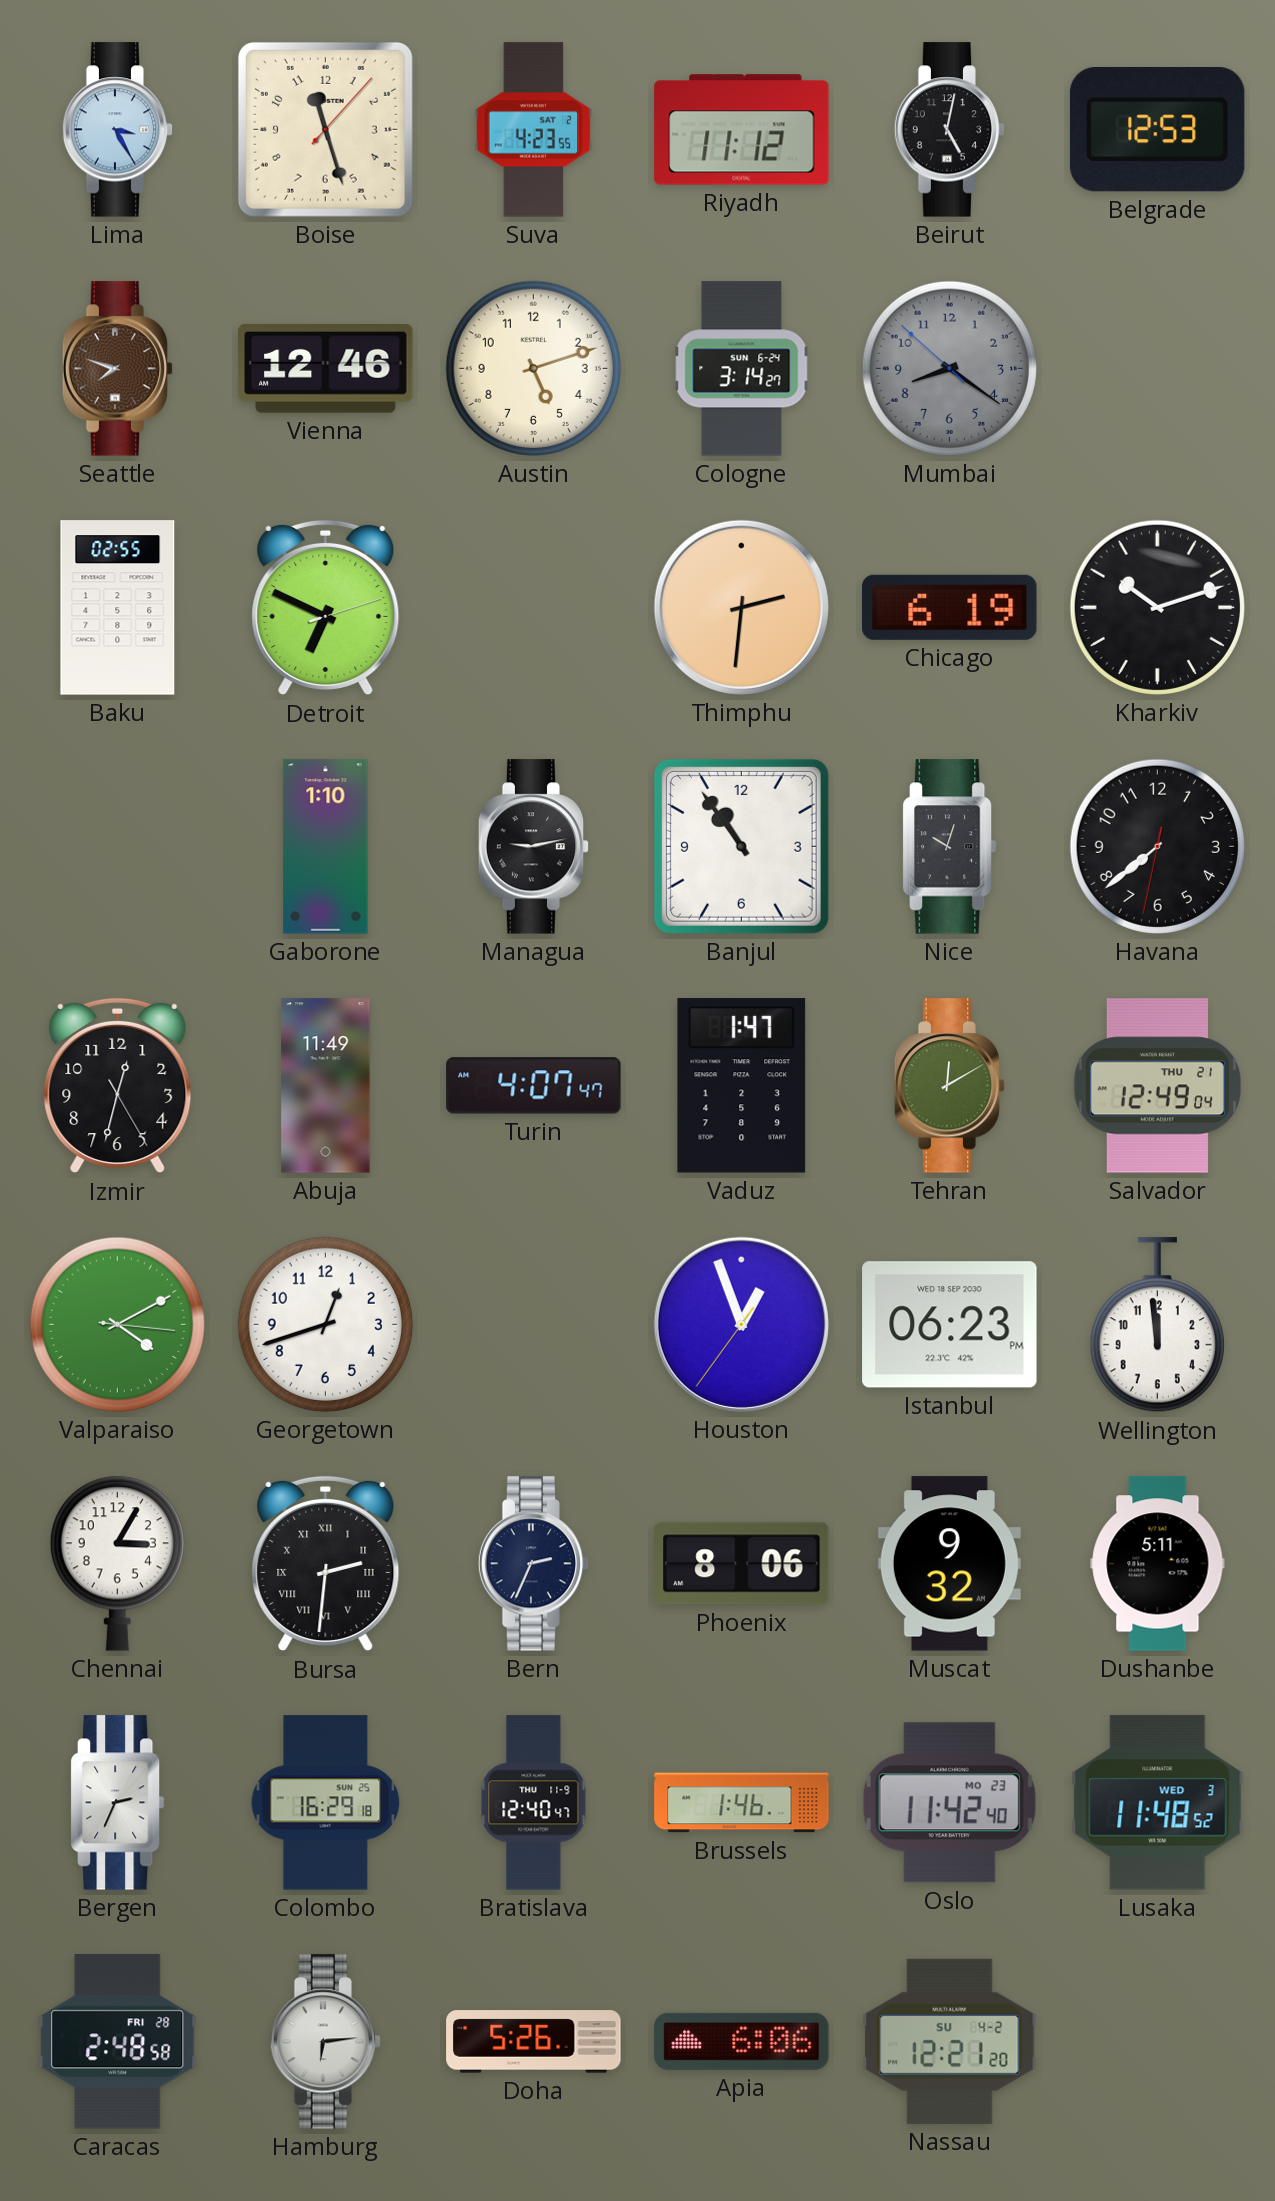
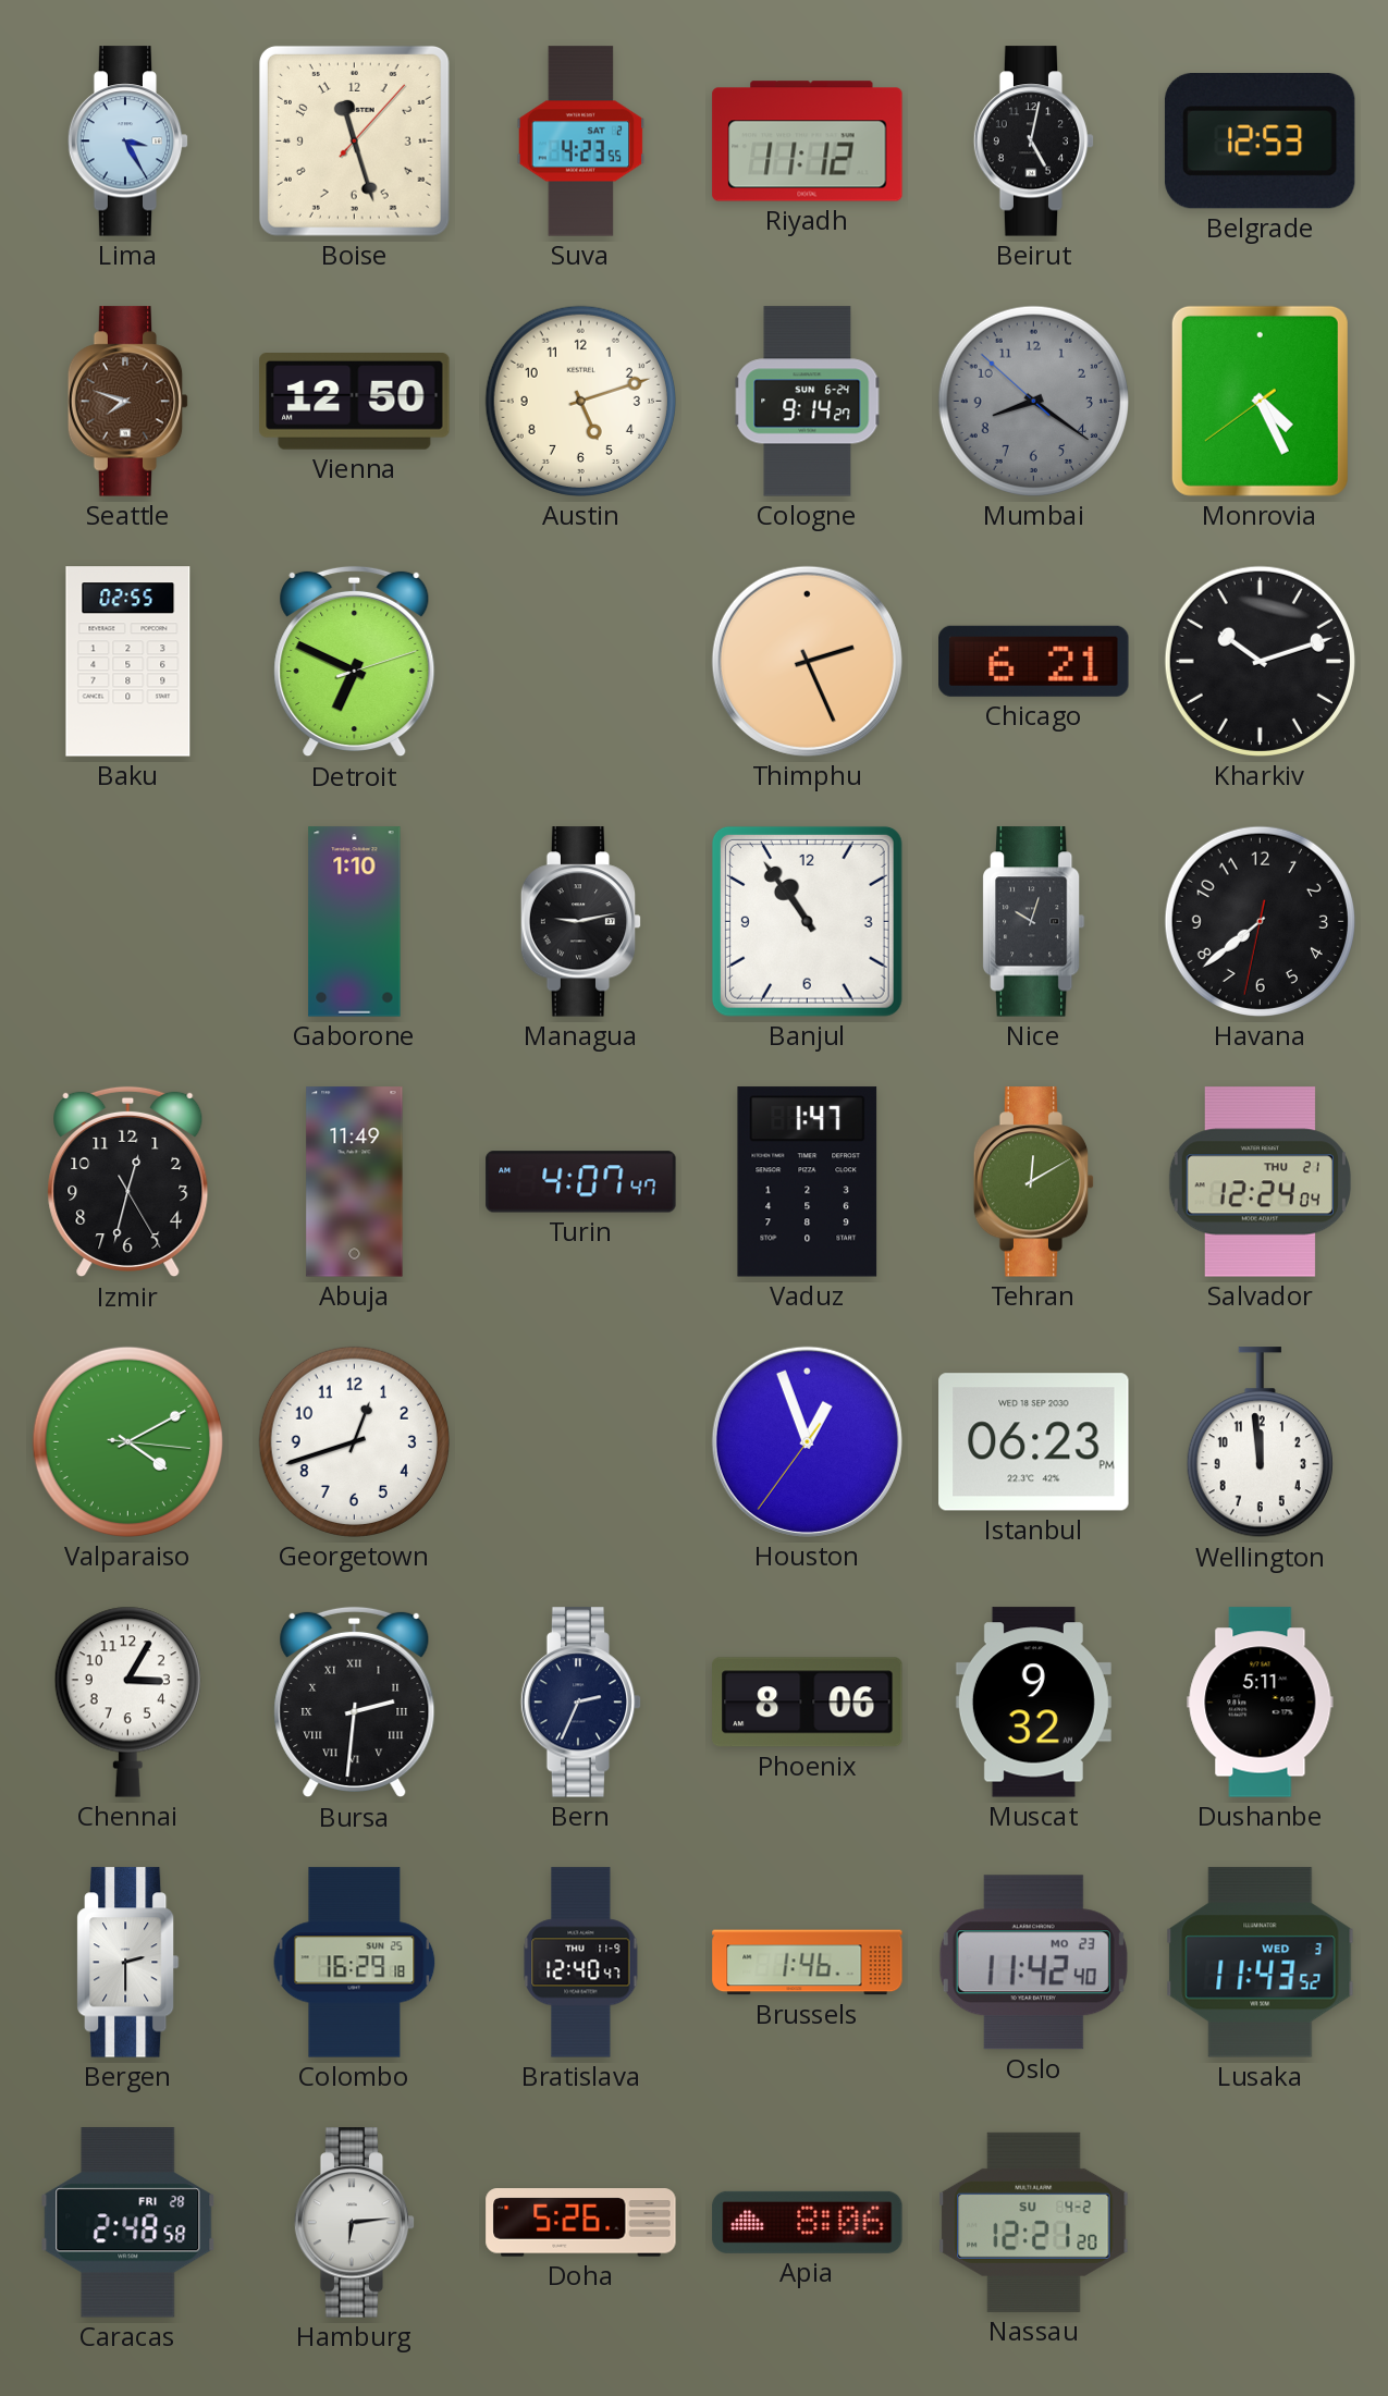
Vienna: 12:46 -> 12:50 (355, 402)
Cologne: 3:14 -> 9:14 (808, 402)
Monrovia: none -> 4:25 (1260, 401)
Thimphu: 2:31 -> 2:26 (807, 661)
Chicago: 6:19 -> 6:21 (1034, 661)
Salvador: 12:49 -> 12:24 (1260, 1182)
Bergen: 2:34 -> 2:30 (128, 1963)
Lusaka: 11:48 -> 11:43 (1261, 1963)
Apia: 6:06 -> 8:06 (808, 2222)
